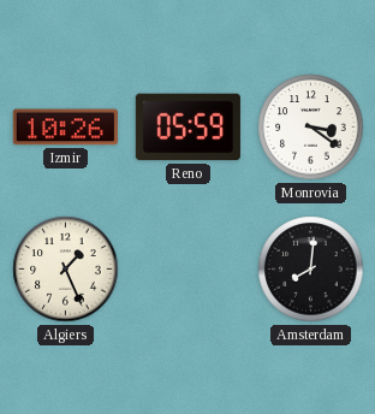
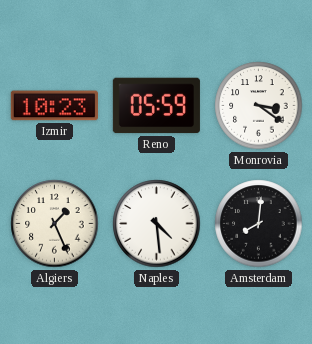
Izmir: 10:26 -> 10:23 (54, 106)
Naples: none -> 4:29 (157, 224)
